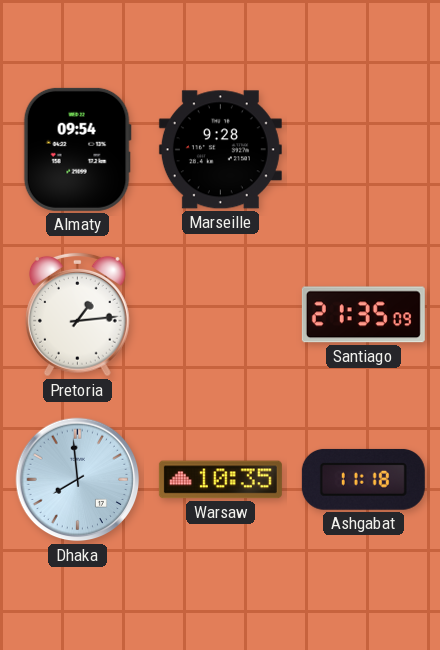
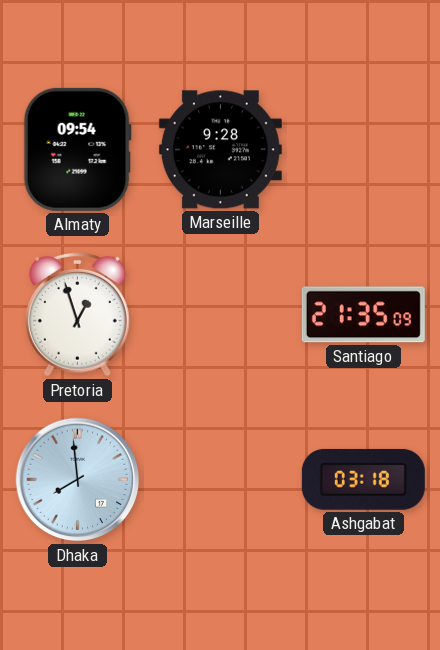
Pretoria: 1:14 -> 12:57 (78, 314)
Warsaw: 10:35 -> none (220, 480)
Ashgabat: 11:18 -> 03:18 (363, 479)
